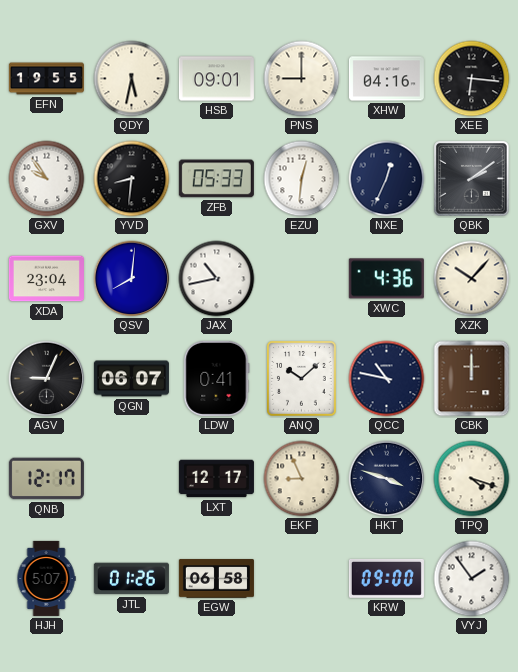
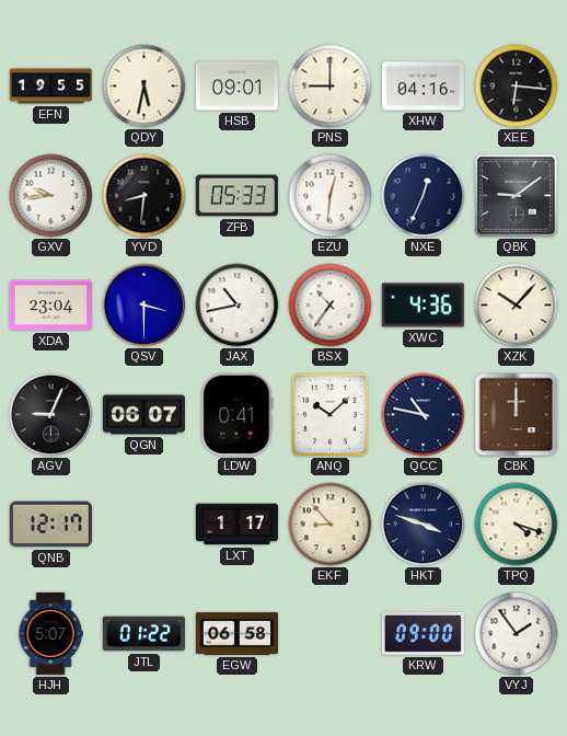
GXV: 9:54 -> 9:44 (51, 196)
QBK: 2:09 -> 9:09 (517, 196)
QSV: 8:01 -> 3:30 (144, 306)
BSX: none -> 10:36 (331, 306)
LXT: 12:17 -> 1:17 (236, 525)
EKF: 8:56 -> 8:53 (331, 525)
JTL: 01:26 -> 01:22 (143, 634)
